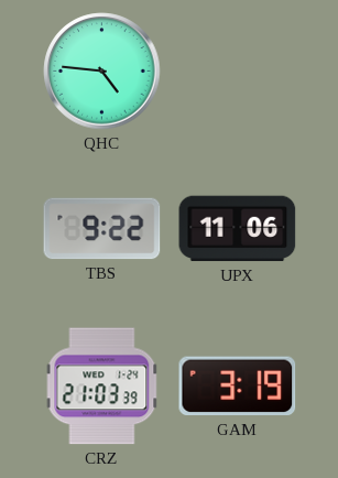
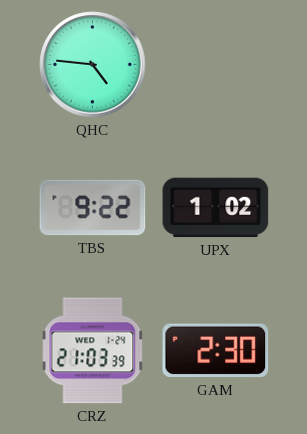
UPX: 11:06 -> 1:02 (216, 208)
GAM: 3:19 -> 2:30 (216, 351)
